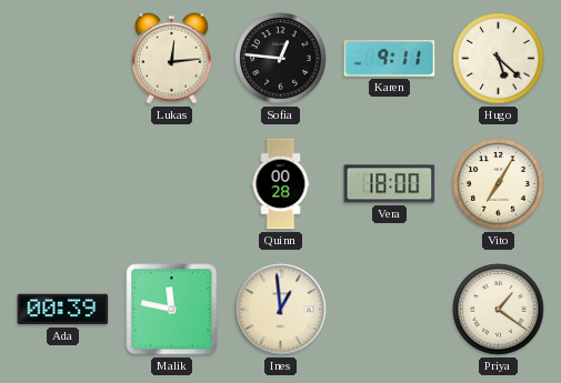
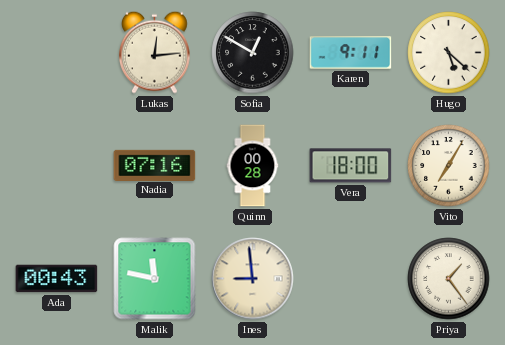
Sofia: 12:46 -> 12:50 (253, 53)
Nadia: none -> 07:16 (155, 165)
Ada: 00:39 -> 00:43 (57, 279)
Ines: 12:59 -> 8:59 (253, 279)
Priya: 1:21 -> 1:24 (449, 279)
